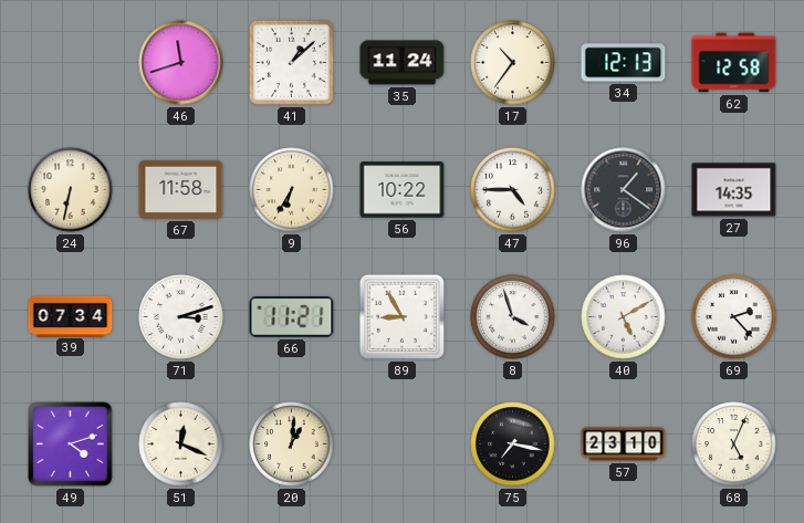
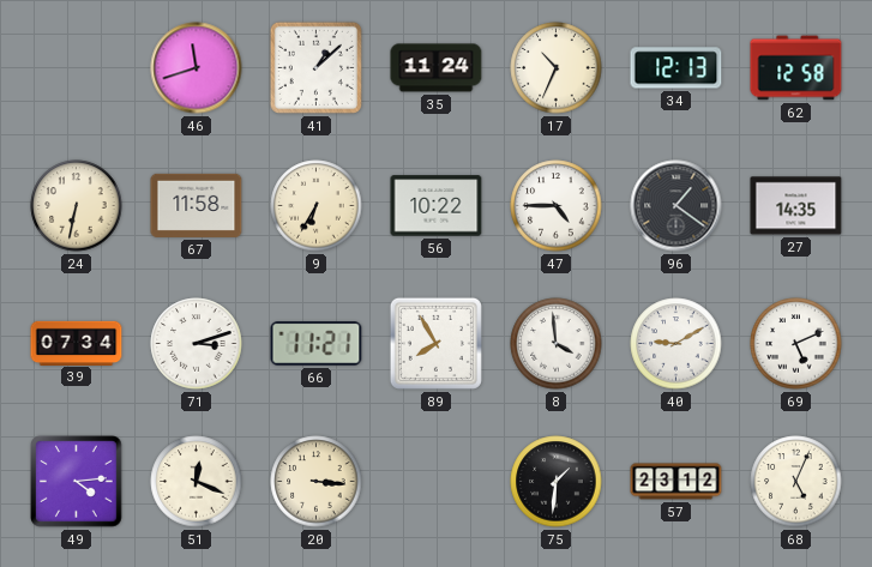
17: 10:36 -> 10:34 (557, 68)
89: 8:55 -> 7:55 (435, 343)
8: 3:57 -> 3:59 (557, 344)
40: 5:10 -> 9:10 (676, 344)
69: 2:23 -> 5:11 (796, 344)
49: 4:12 -> 4:14 (77, 482)
20: 1:01 -> 3:16 (317, 482)
75: 7:17 -> 1:31 (557, 482)
57: 23:10 -> 23:12 (676, 482)
